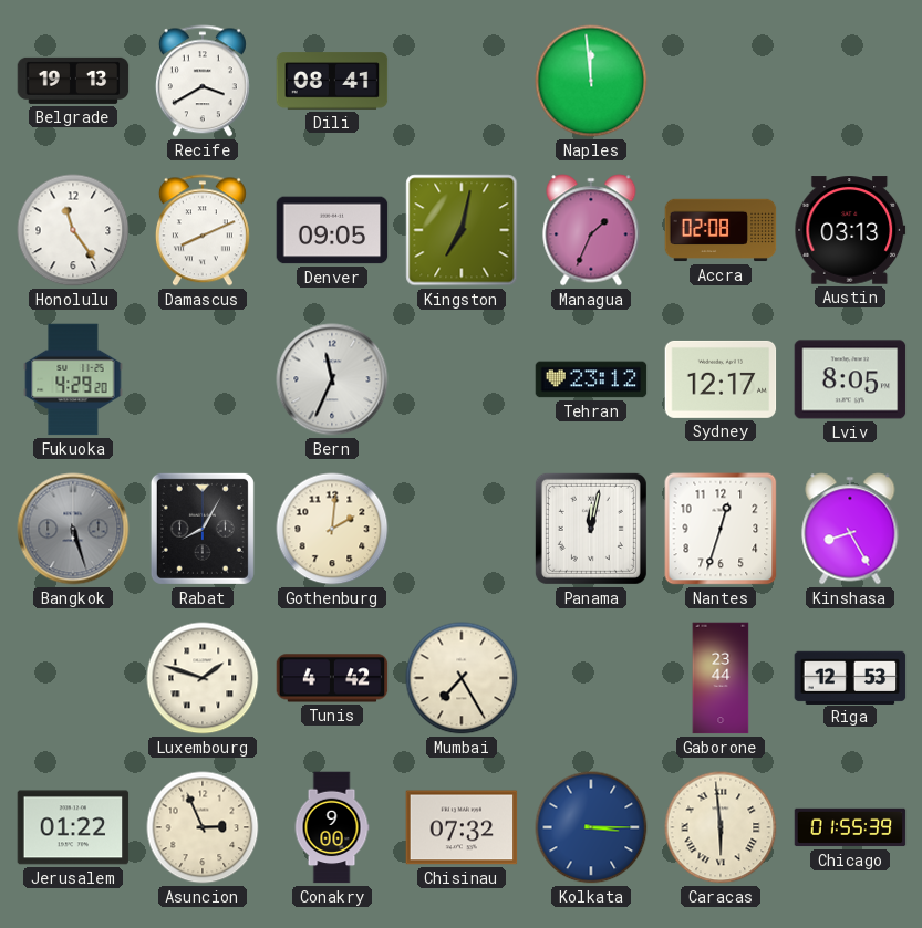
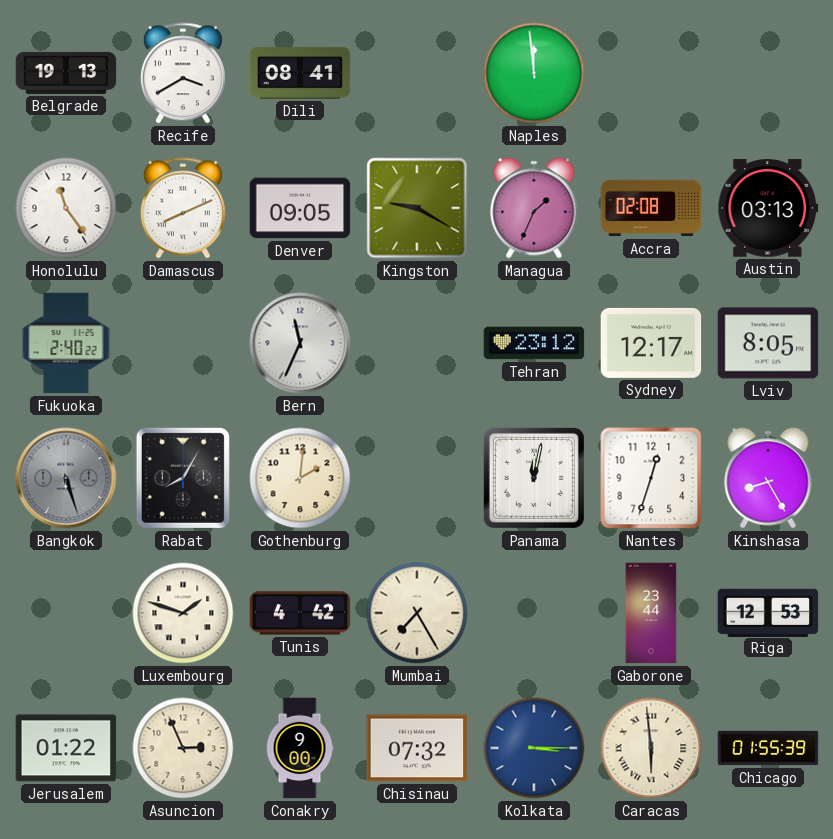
Kingston: 7:02 -> 9:20 (417, 208)
Fukuoka: 4:29 -> 2:40 (66, 343)
